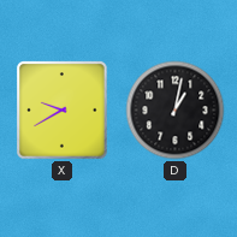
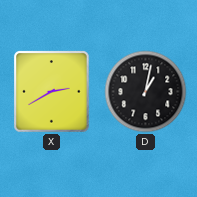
X: 9:40 -> 2:40 (52, 92)
